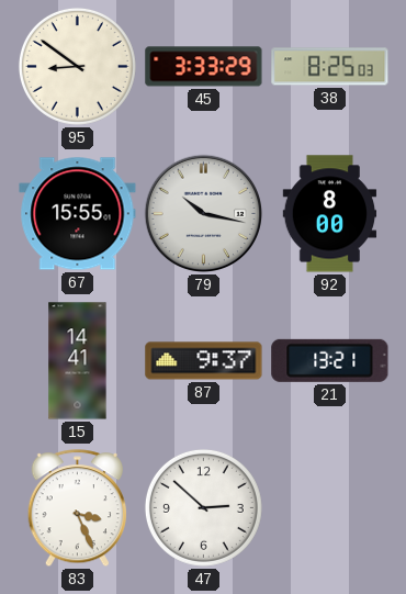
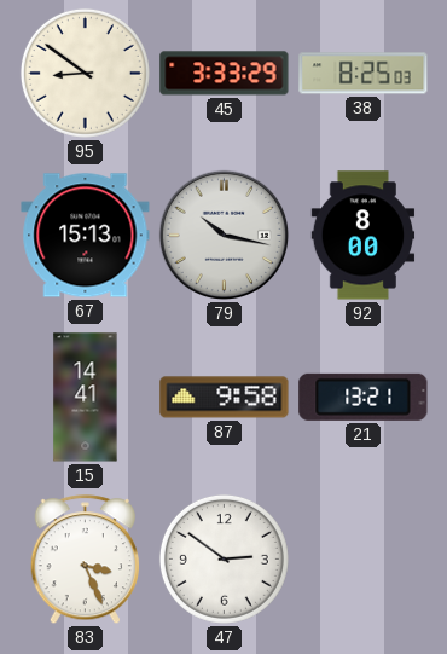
67: 15:55 -> 15:13 (86, 236)
87: 9:37 -> 9:58 (225, 398)
47: 2:52 -> 2:51 (224, 558)
